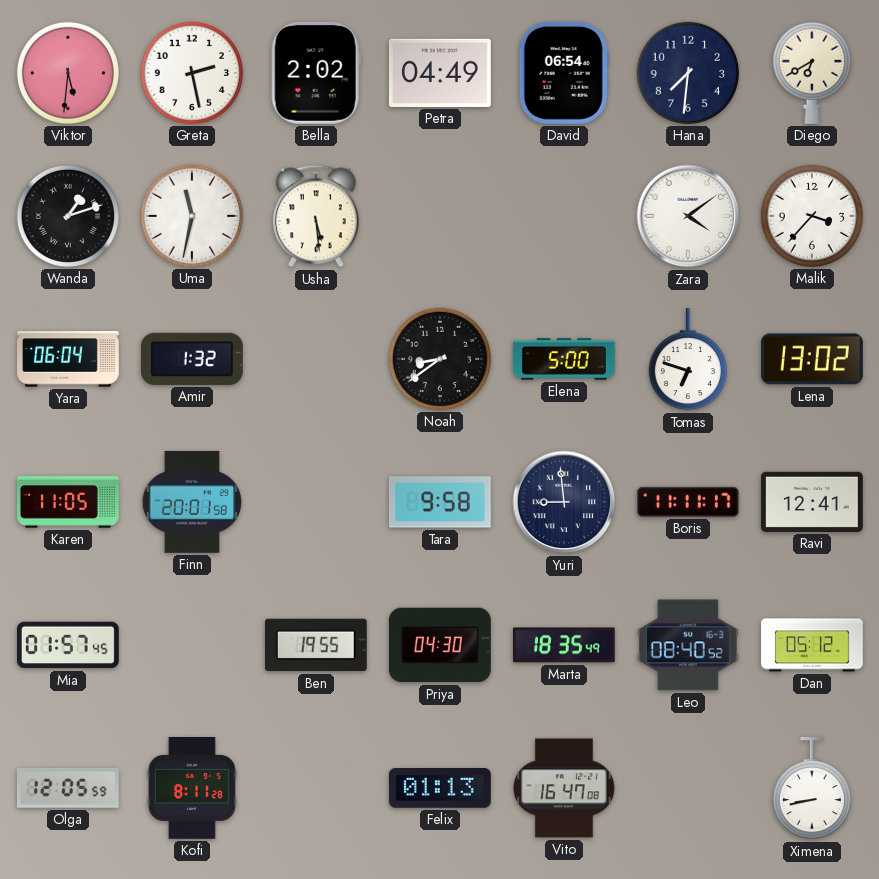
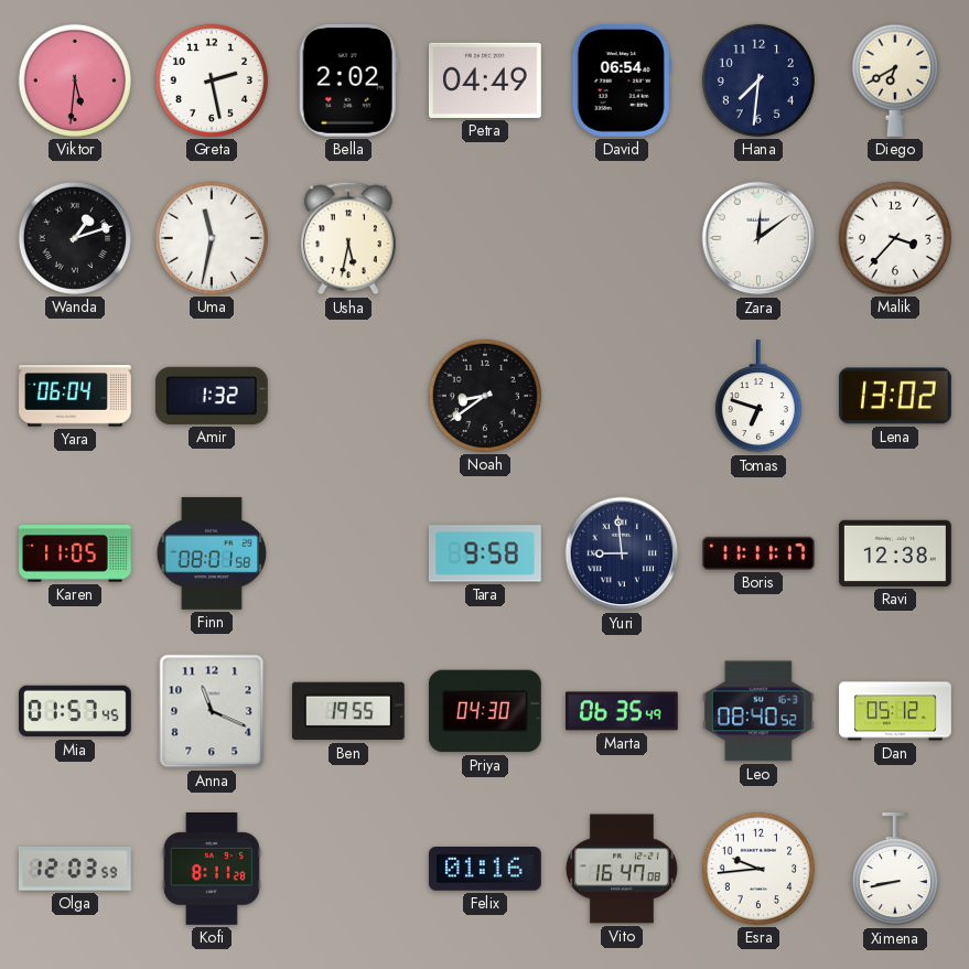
Usha: 5:29 -> 5:32 (349, 238)
Zara: 4:09 -> 12:09 (758, 238)
Elena: 5:00 -> none (564, 359)
Finn: 20:01 -> 08:01 (211, 555)
Ravi: 12:41 -> 12:38 (895, 553)
Anna: none -> 11:19 (212, 711)
Marta: 18:35 -> 06:35 (622, 711)
Olga: 12:05 -> 12:03 (75, 870)
Felix: 01:13 -> 01:16 (485, 870)
Esra: none -> 9:44 (758, 869)
